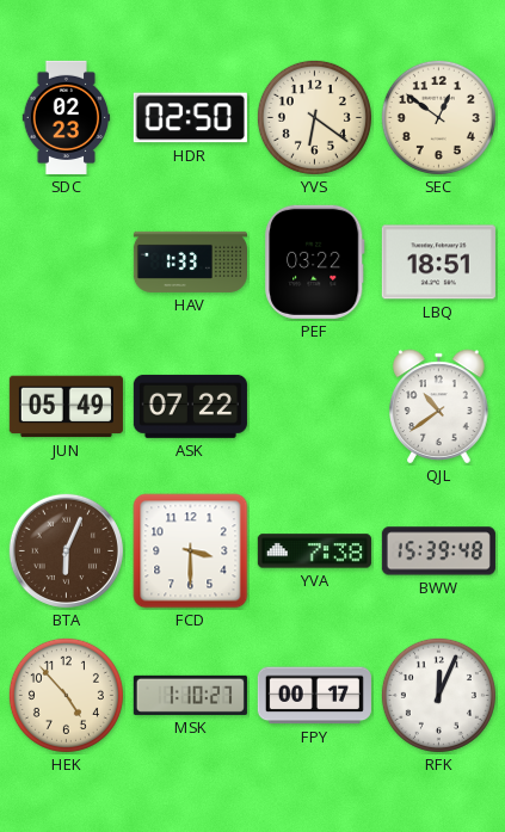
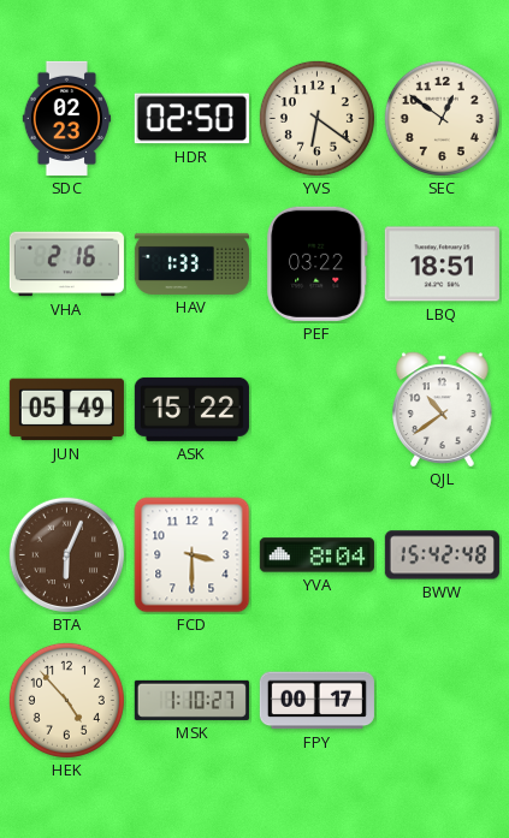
VHA: none -> 2:16 (66, 265)
ASK: 07:22 -> 15:22 (191, 409)
YVA: 7:38 -> 8:04 (316, 555)
BWW: 15:39 -> 15:42 (442, 555)
RFK: 12:04 -> none (438, 695)
